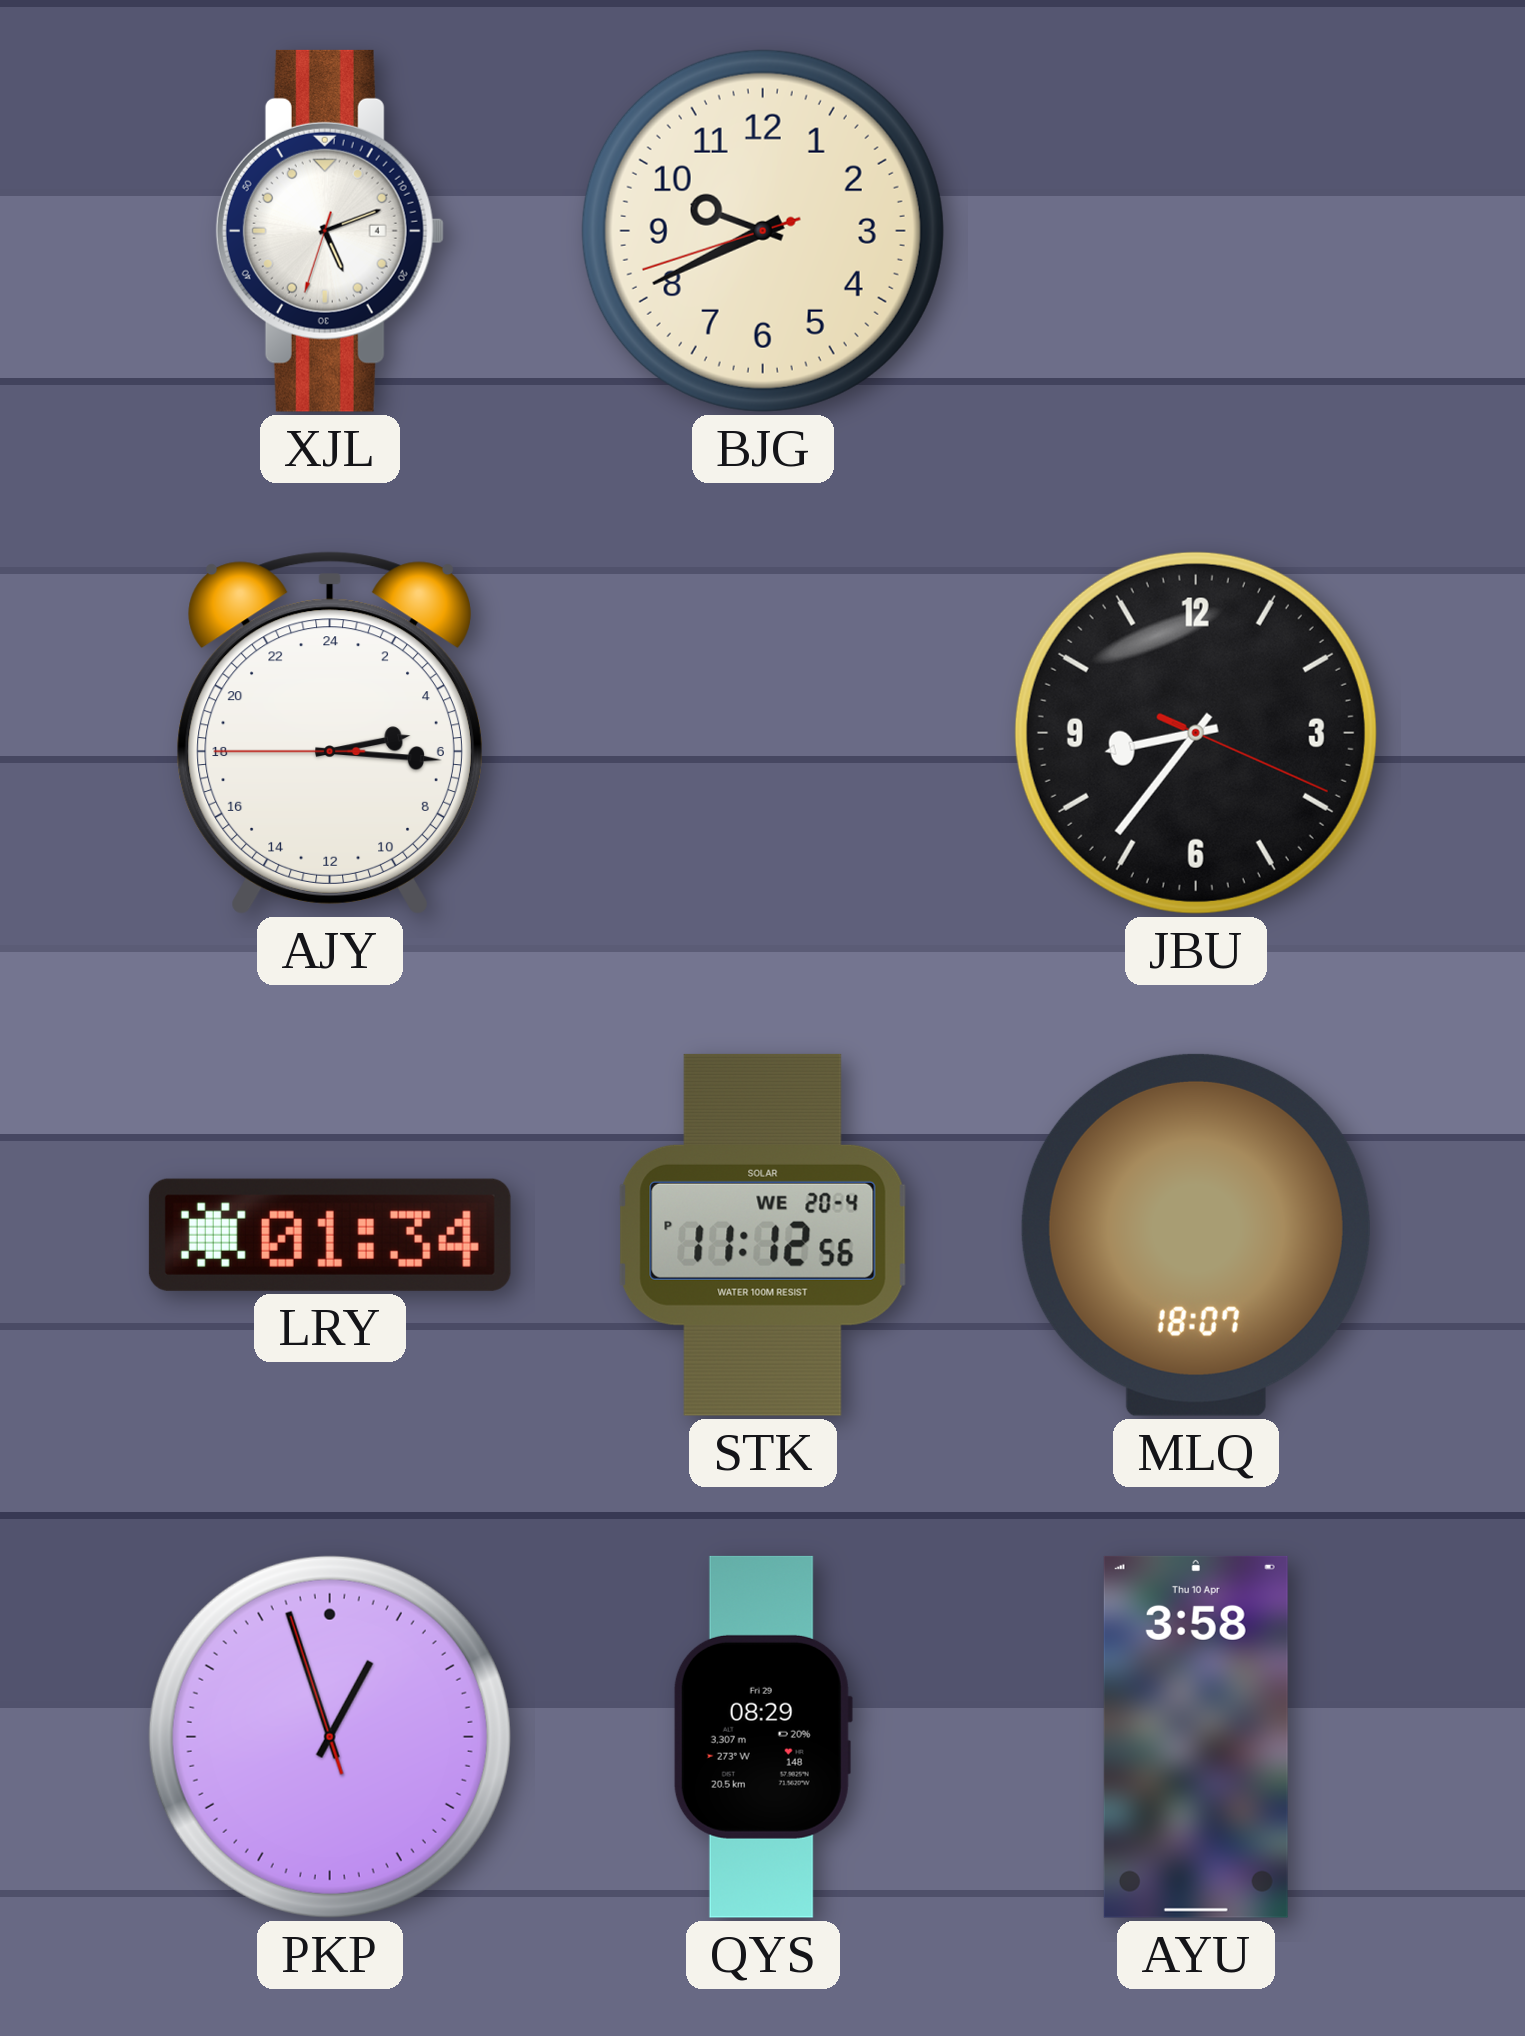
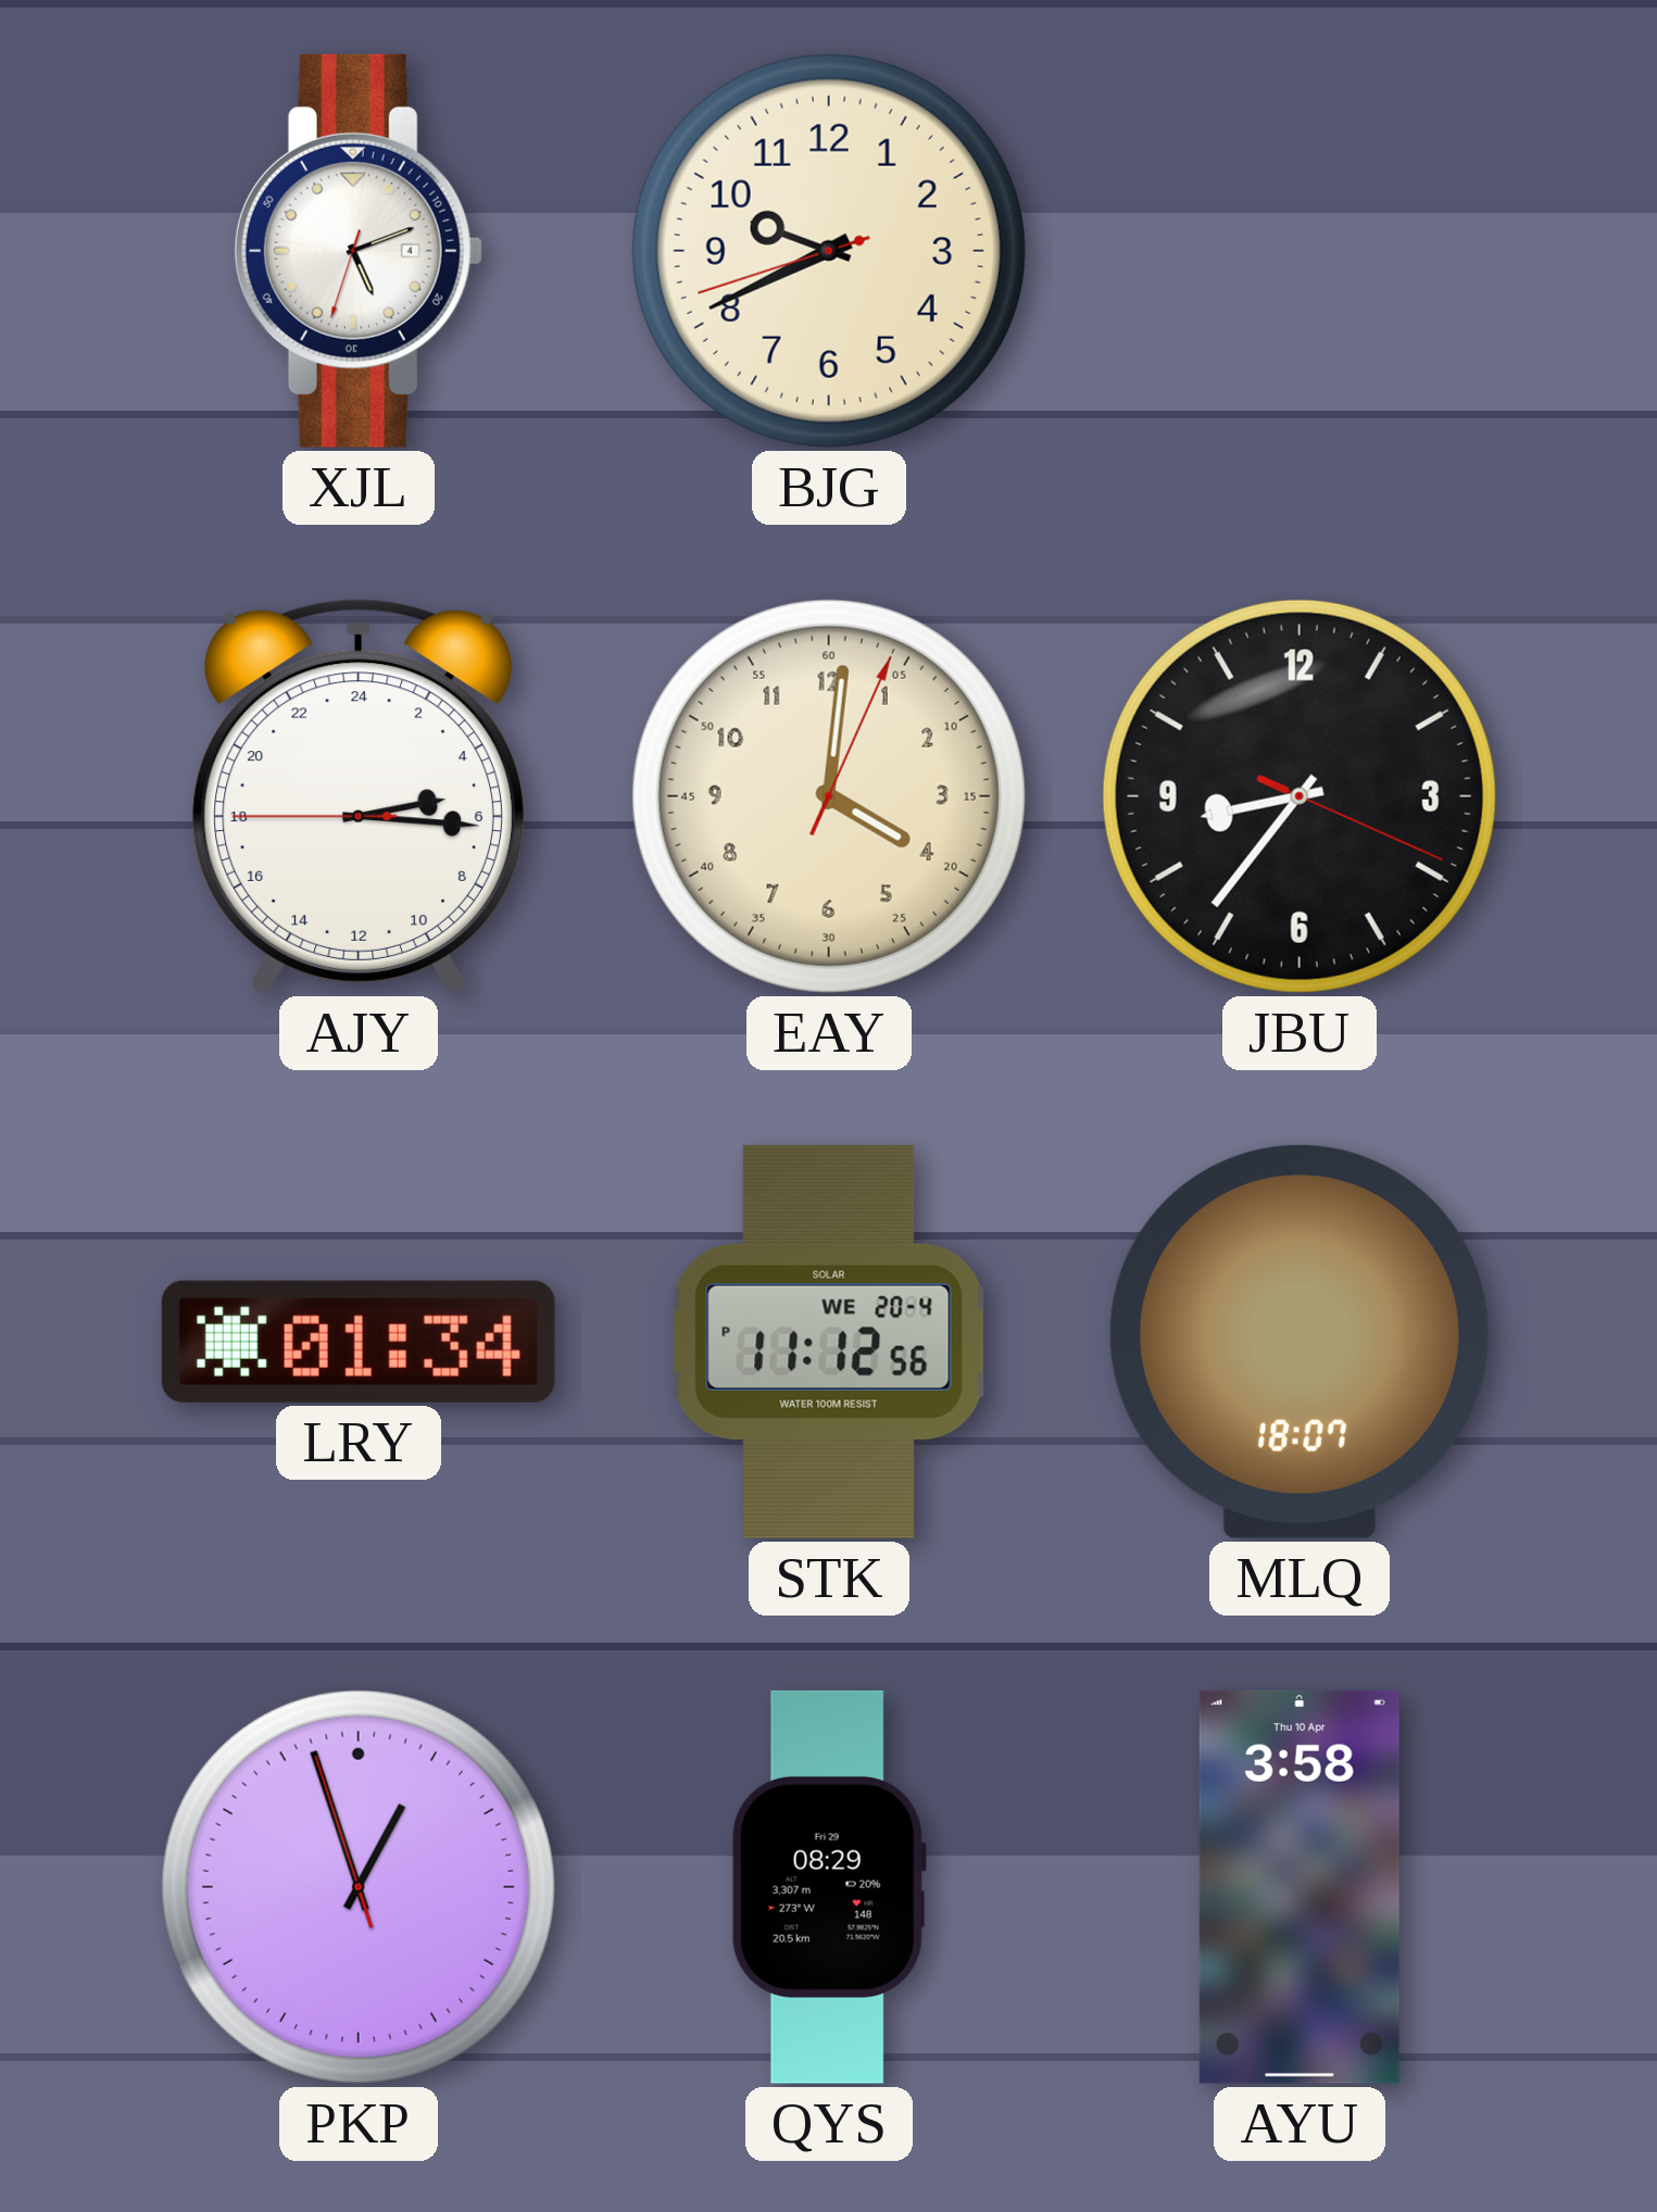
EAY: none -> 4:01 (829, 796)
